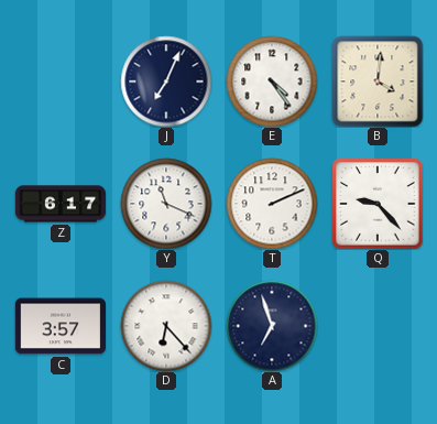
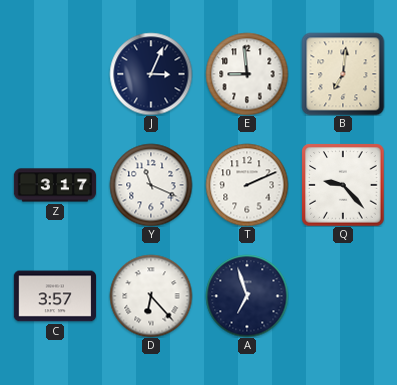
J: 7:04 -> 3:04 (151, 74)
E: 4:24 -> 8:59 (247, 74)
B: 4:01 -> 7:01 (343, 74)
Z: 6:17 -> 3:17 (55, 185)
